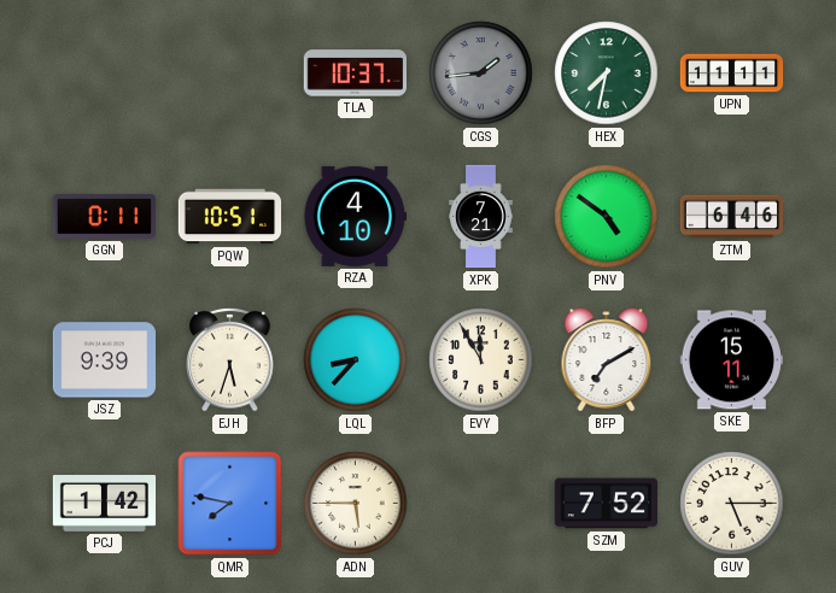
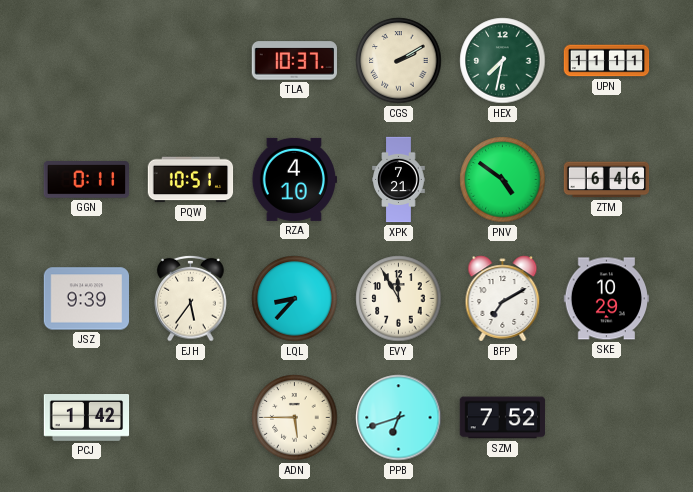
CGS: 1:44 -> 2:10 (399, 61)
CGS dial: grey -> cream (399, 61)
EJH: 5:33 -> 5:36 (191, 298)
SKE: 15:11 -> 10:29 (606, 299)
QMR: 7:47 -> none (230, 504)
PPB: none -> 6:42 (399, 418)
GUV: 5:15 -> none (732, 504)
